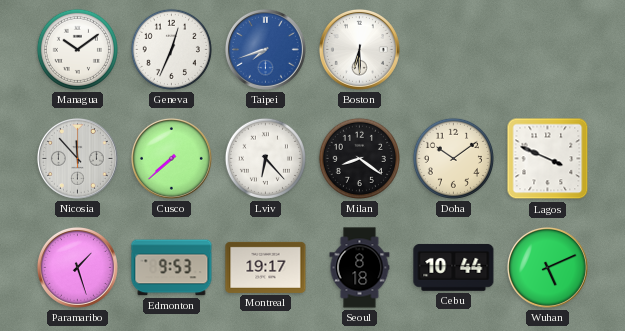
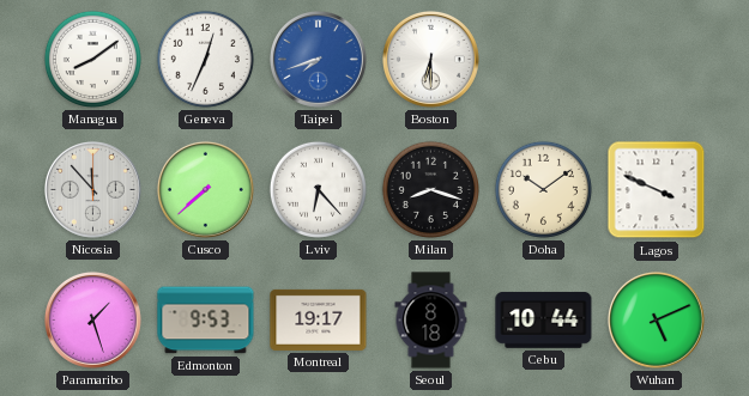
Managua: 10:09 -> 8:09 (92, 59)
Milan: 8:21 -> 8:18 (430, 189)
